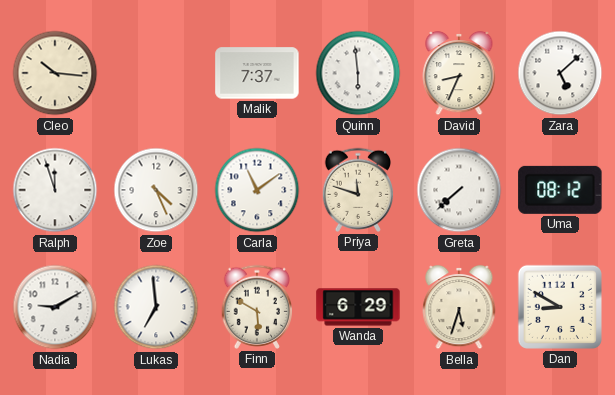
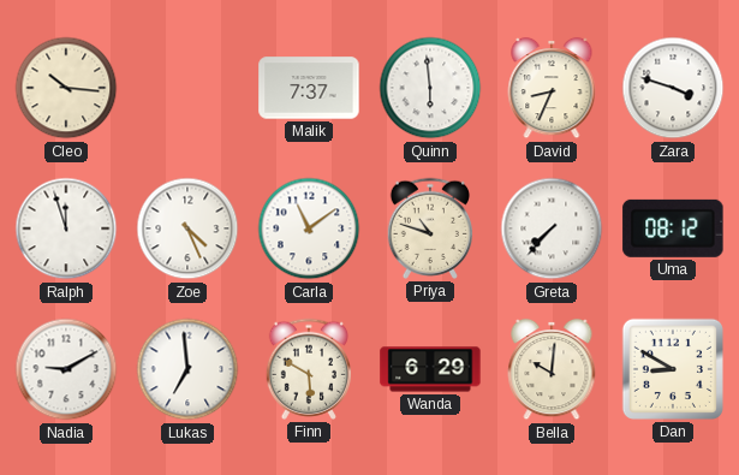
Zara: 5:08 -> 3:48 (673, 88)
Priya: 11:48 -> 10:48 (429, 228)
Greta: 7:38 -> 7:37 (552, 228)
Bella: 5:33 -> 10:01 (552, 369)
